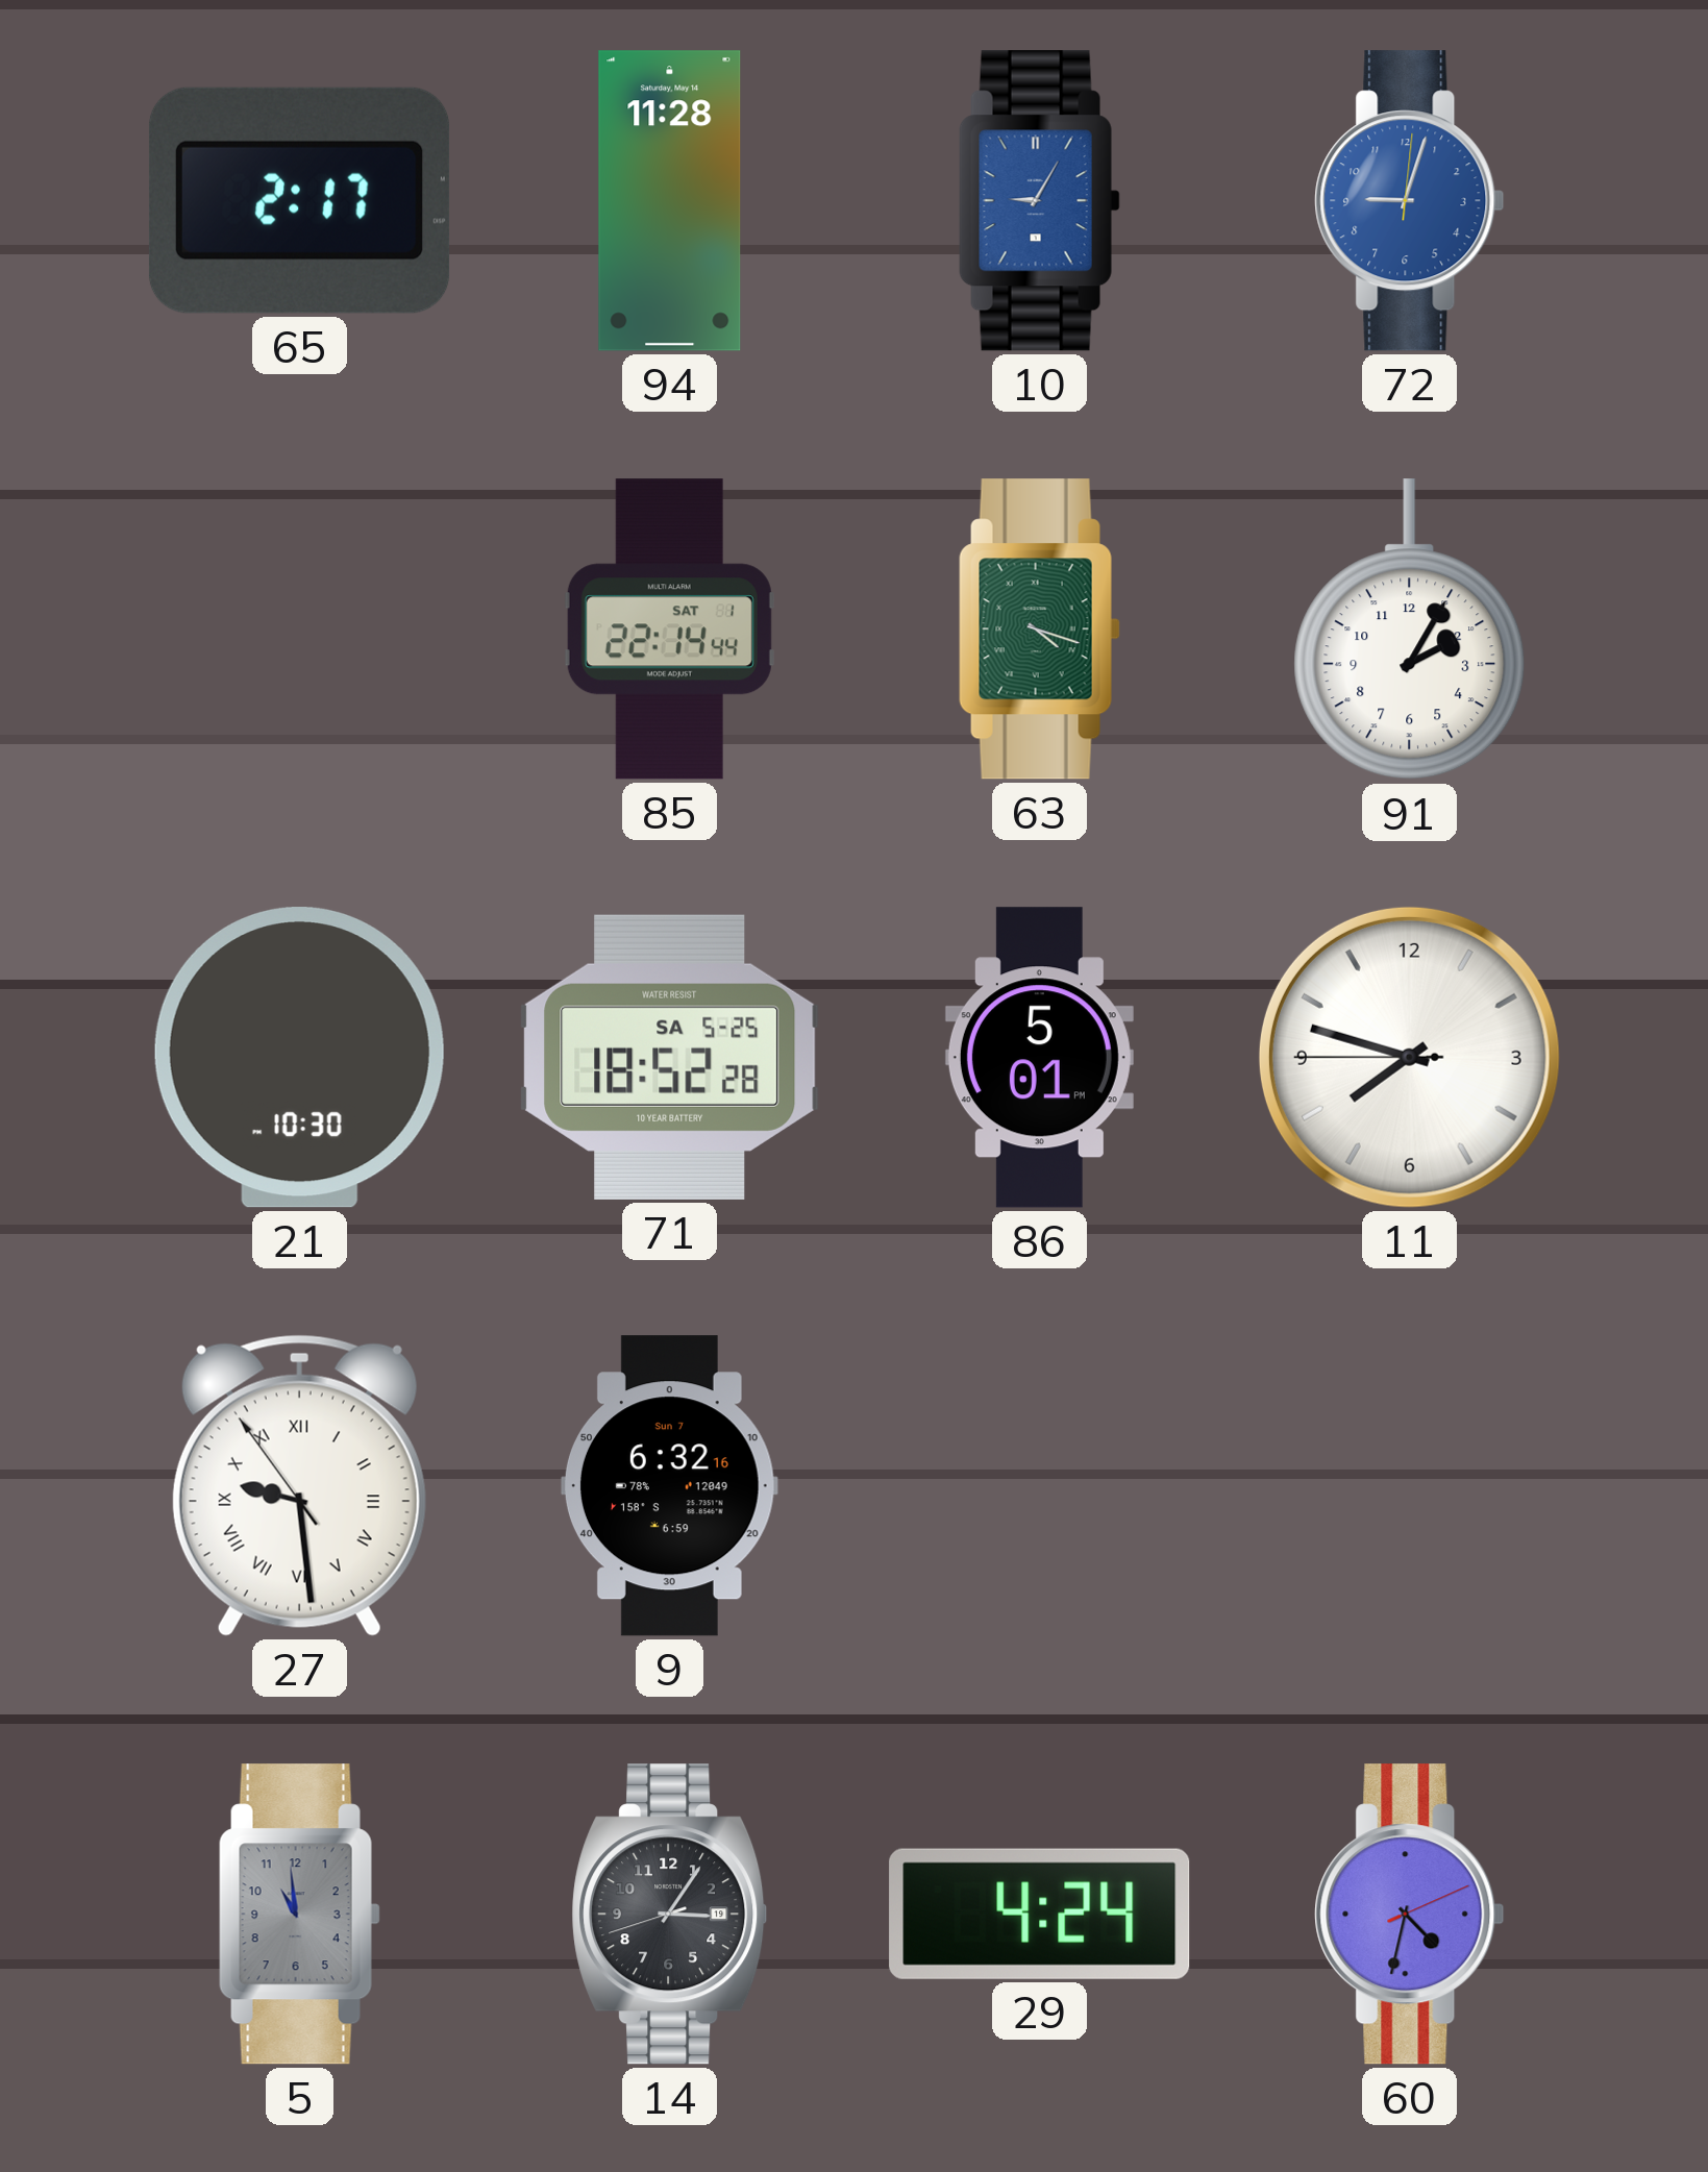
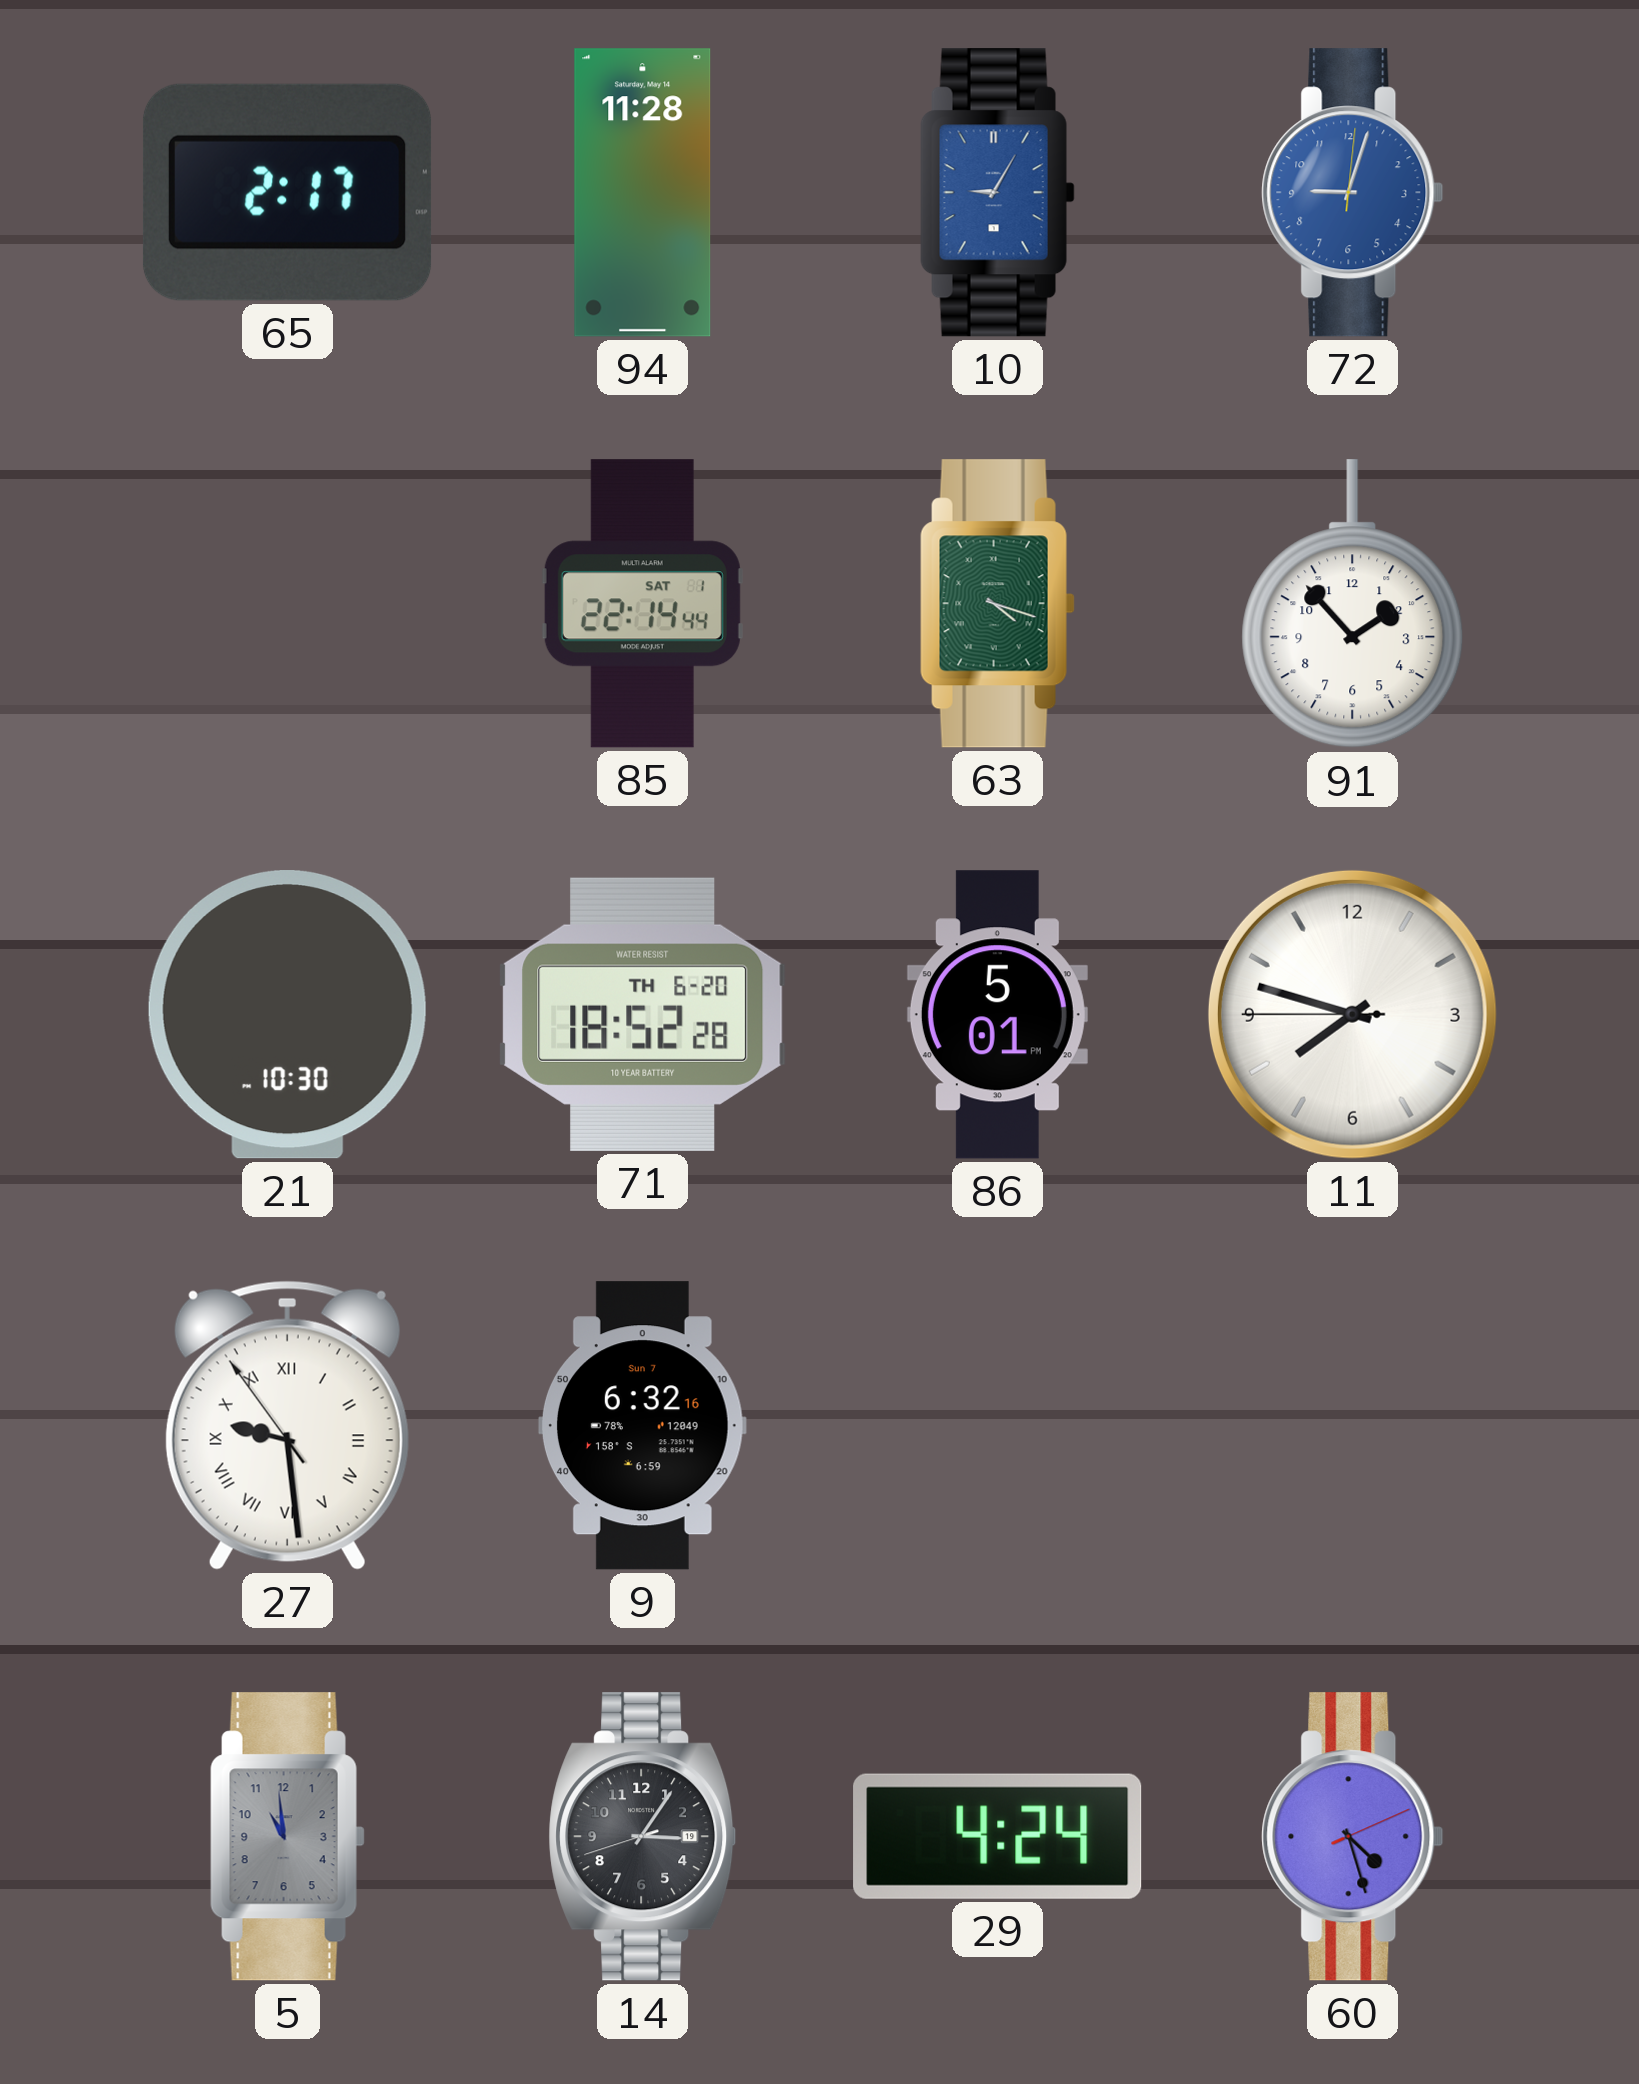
91: 2:05 -> 1:53 (1353, 604)
71 date: SA 5-25 -> TH 6-20 (643, 1014)
60: 4:32 -> 4:27 (1353, 1837)
